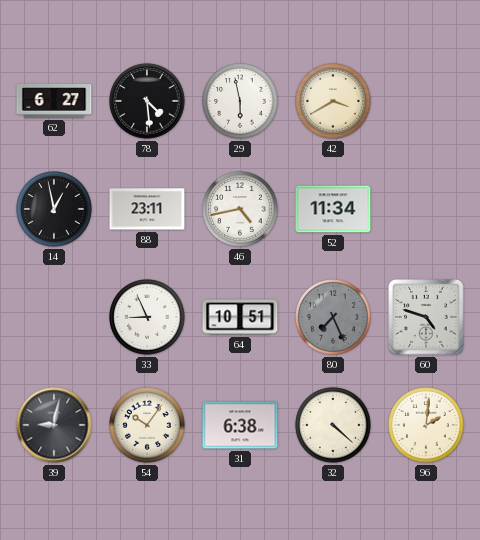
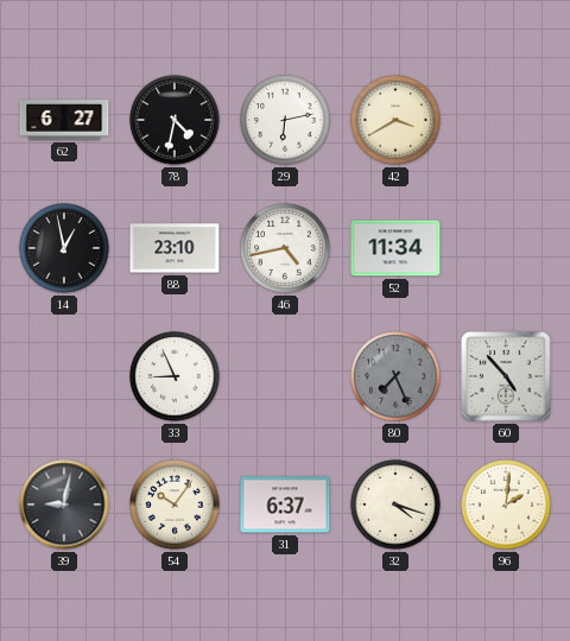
78: 4:29 -> 4:32 (175, 120)
29: 5:58 -> 6:13 (285, 120)
88: 23:11 -> 23:10 (175, 248)
64: 10:51 -> none (240, 317)
60: 4:48 -> 4:53 (506, 376)
31: 6:38 -> 6:37 (285, 504)
32: 4:22 -> 4:18 (395, 504)
